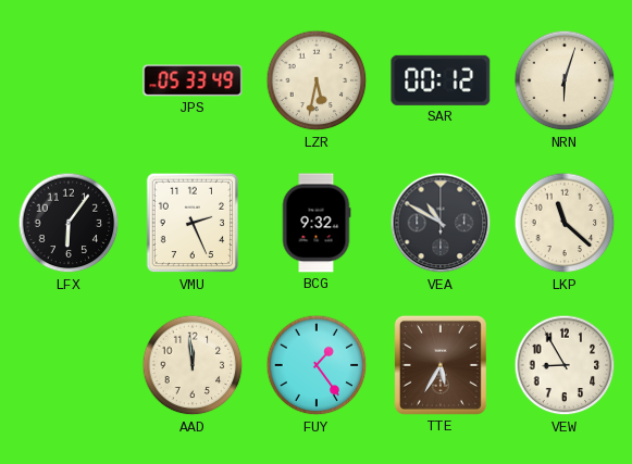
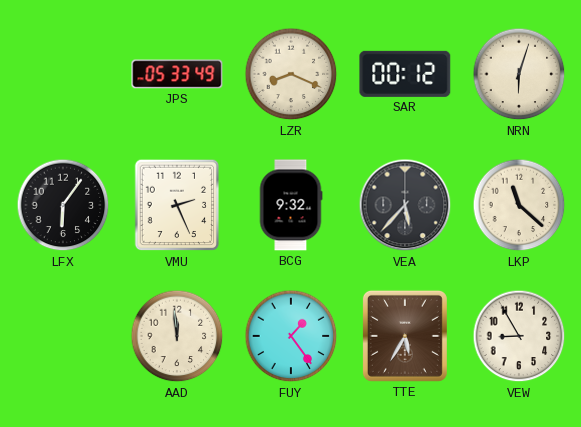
LZR: 5:32 -> 8:19 (291, 74)
VEA: 10:50 -> 5:37 (405, 205)
